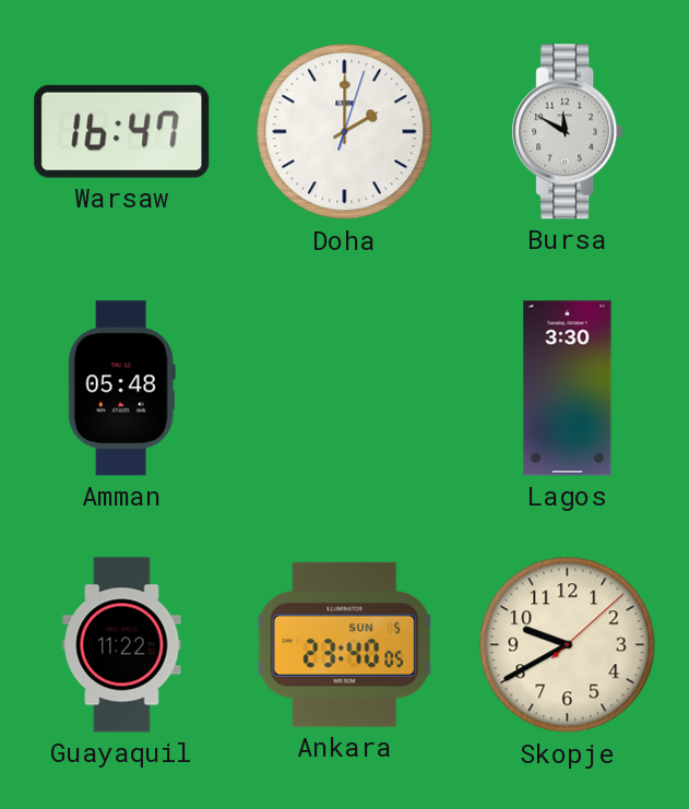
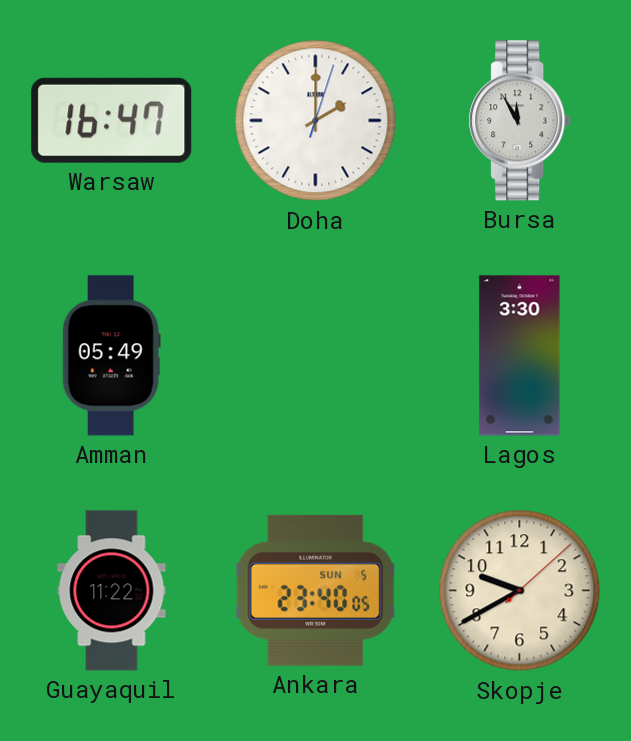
Bursa: 11:50 -> 11:55 (520, 121)
Amman: 05:48 -> 05:49 (111, 356)
